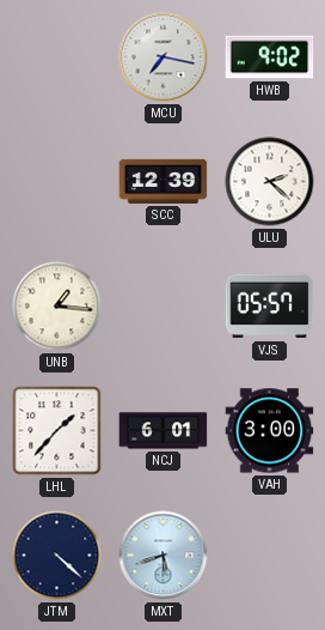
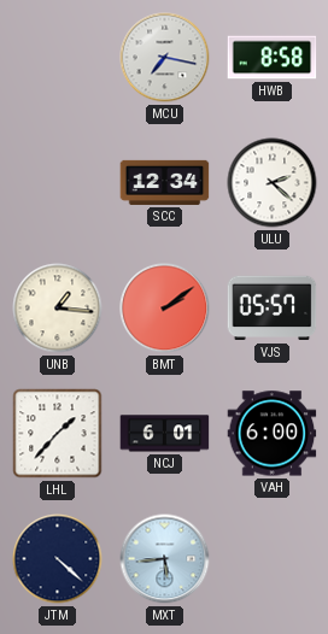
HWB: 9:02 -> 8:58 (273, 58)
SCC: 12:39 -> 12:34 (165, 182)
BMT: none -> 2:09 (165, 309)
VAH: 3:00 -> 6:00 (273, 434)
MXT: 5:42 -> 5:44 (165, 559)
